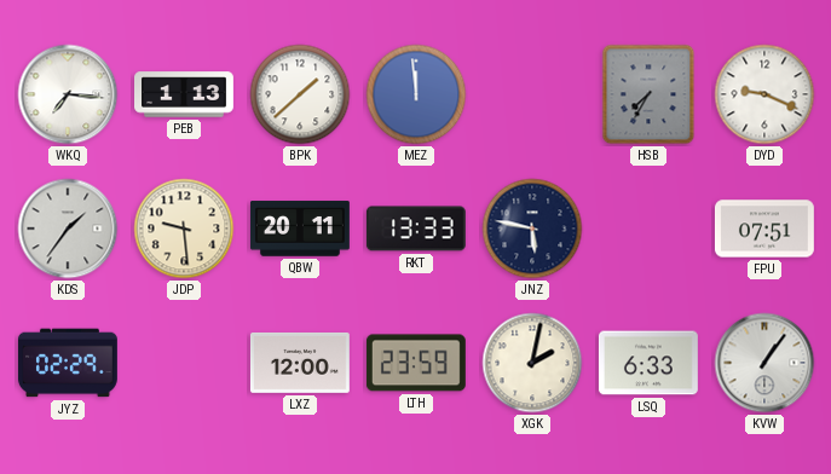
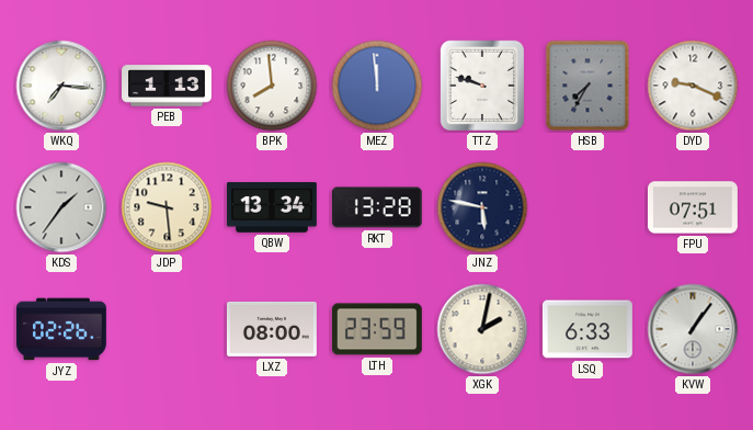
BPK: 1:38 -> 7:59 (272, 86)
TTZ: none -> 9:48 (481, 86)
QBW: 20:11 -> 13:34 (272, 207)
RKT: 13:33 -> 13:28 (377, 207)
JYZ: 02:29 -> 02:26 (61, 329)
LXZ: 12:00 -> 08:00 (272, 329)
